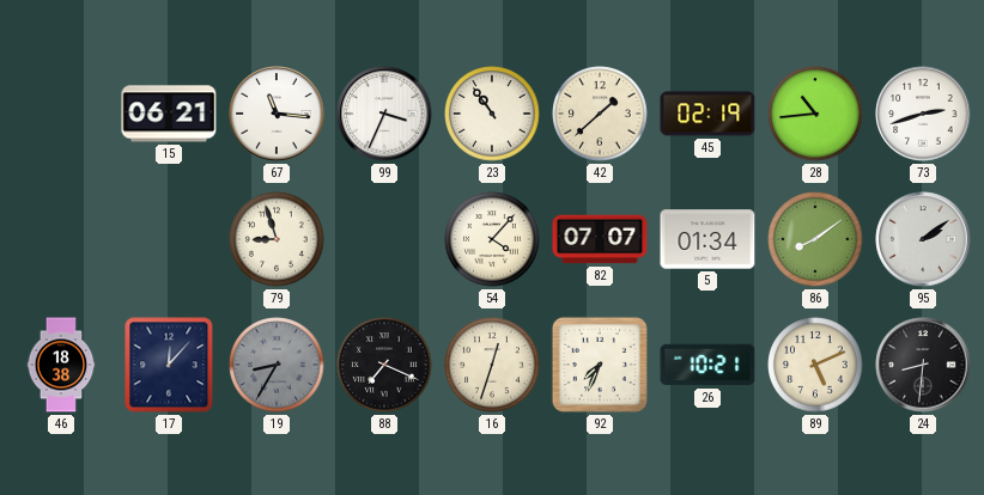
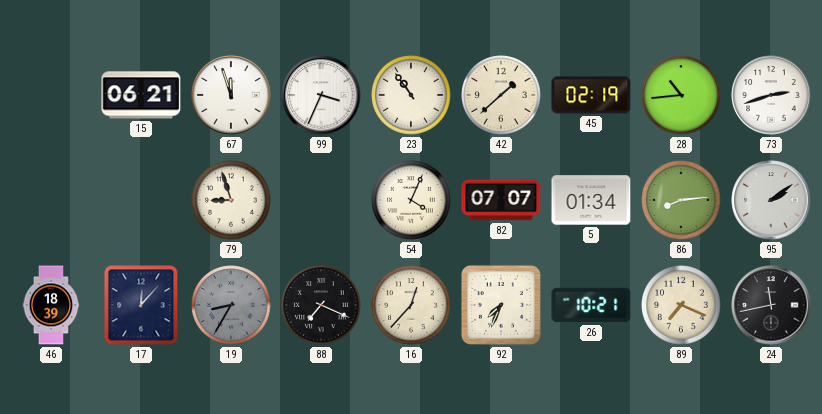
67: 11:16 -> 11:57 (231, 95)
54: 4:07 -> 4:04 (411, 200)
86: 8:09 -> 8:14 (681, 200)
46: 18:38 -> 18:39 (51, 305)
16: 12:33 -> 12:37 (411, 305)
89: 5:11 -> 7:19 (681, 305)
24: 8:31 -> 11:43 (771, 305)
